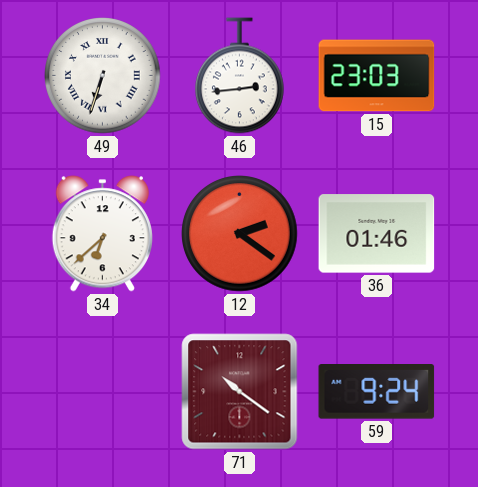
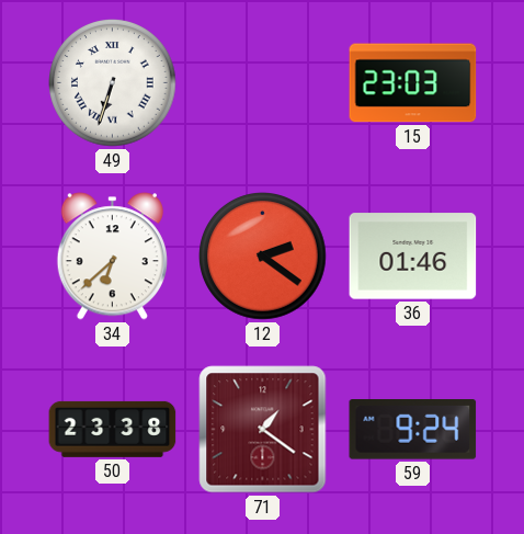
46: 2:44 -> none (240, 76)
50: none -> 23:38 (113, 429)
71: 10:21 -> 1:21 (263, 430)
